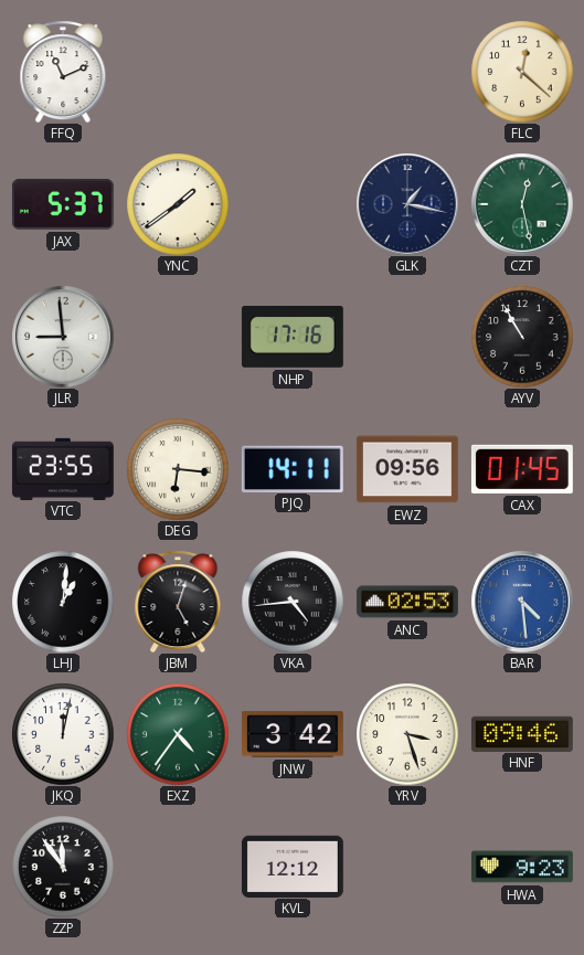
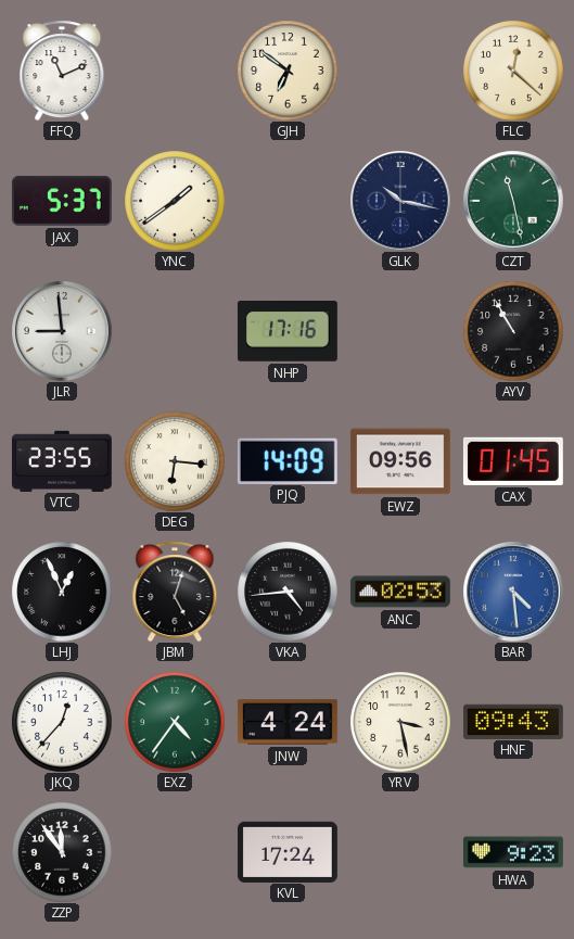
GJH: none -> 6:51 (288, 71)
GLK: 1:17 -> 10:17 (400, 201)
CZT: 12:28 -> 11:28 (513, 201)
PJQ: 14:11 -> 14:09 (288, 460)
LHJ: 1:01 -> 12:56 (62, 592)
JKQ: 12:02 -> 12:37 (62, 722)
JNW: 3:42 -> 4:24 (288, 722)
YRV: 3:27 -> 3:28 (400, 722)
HNF: 09:46 -> 09:43 (513, 721)
KVL: 12:12 -> 17:24 (288, 851)
